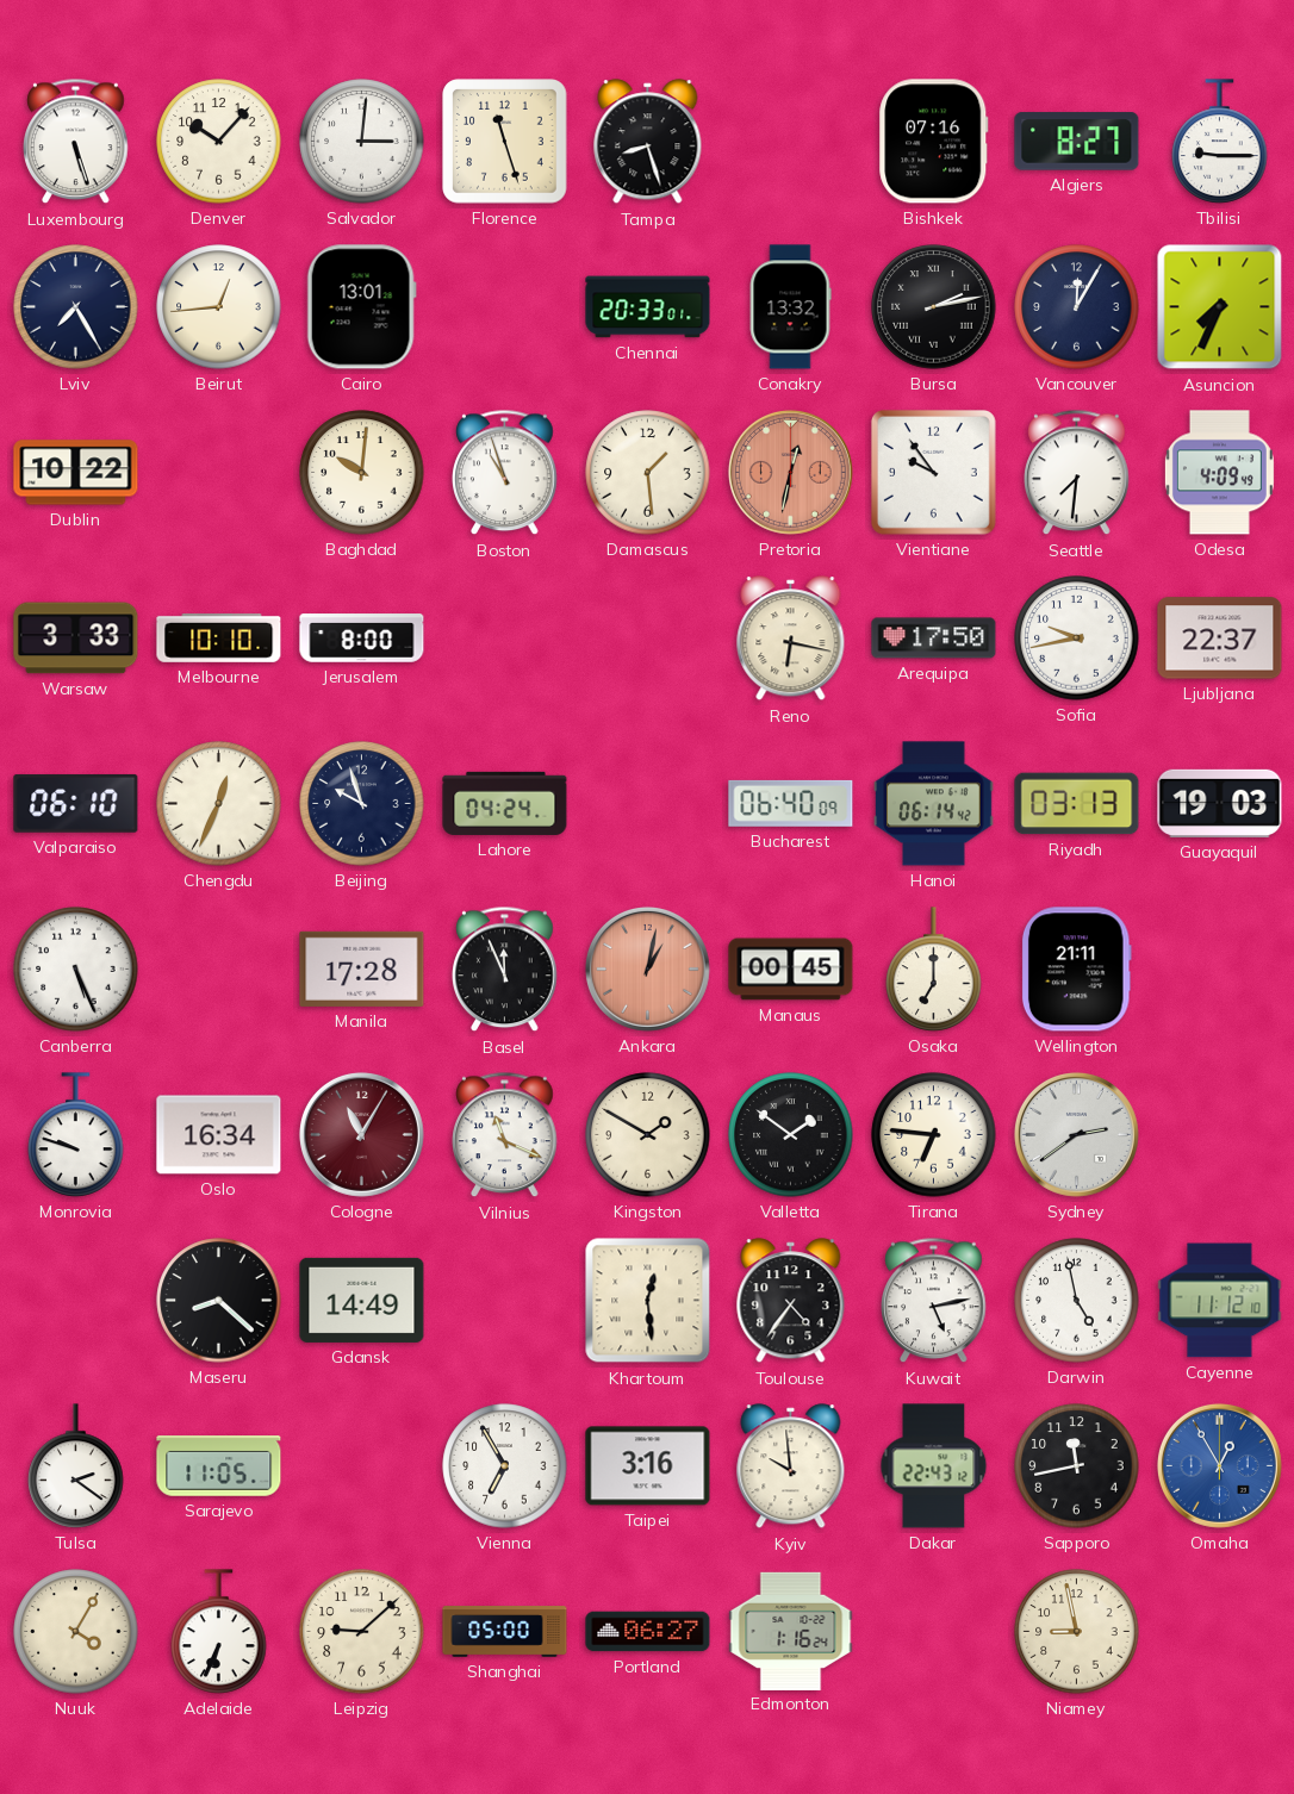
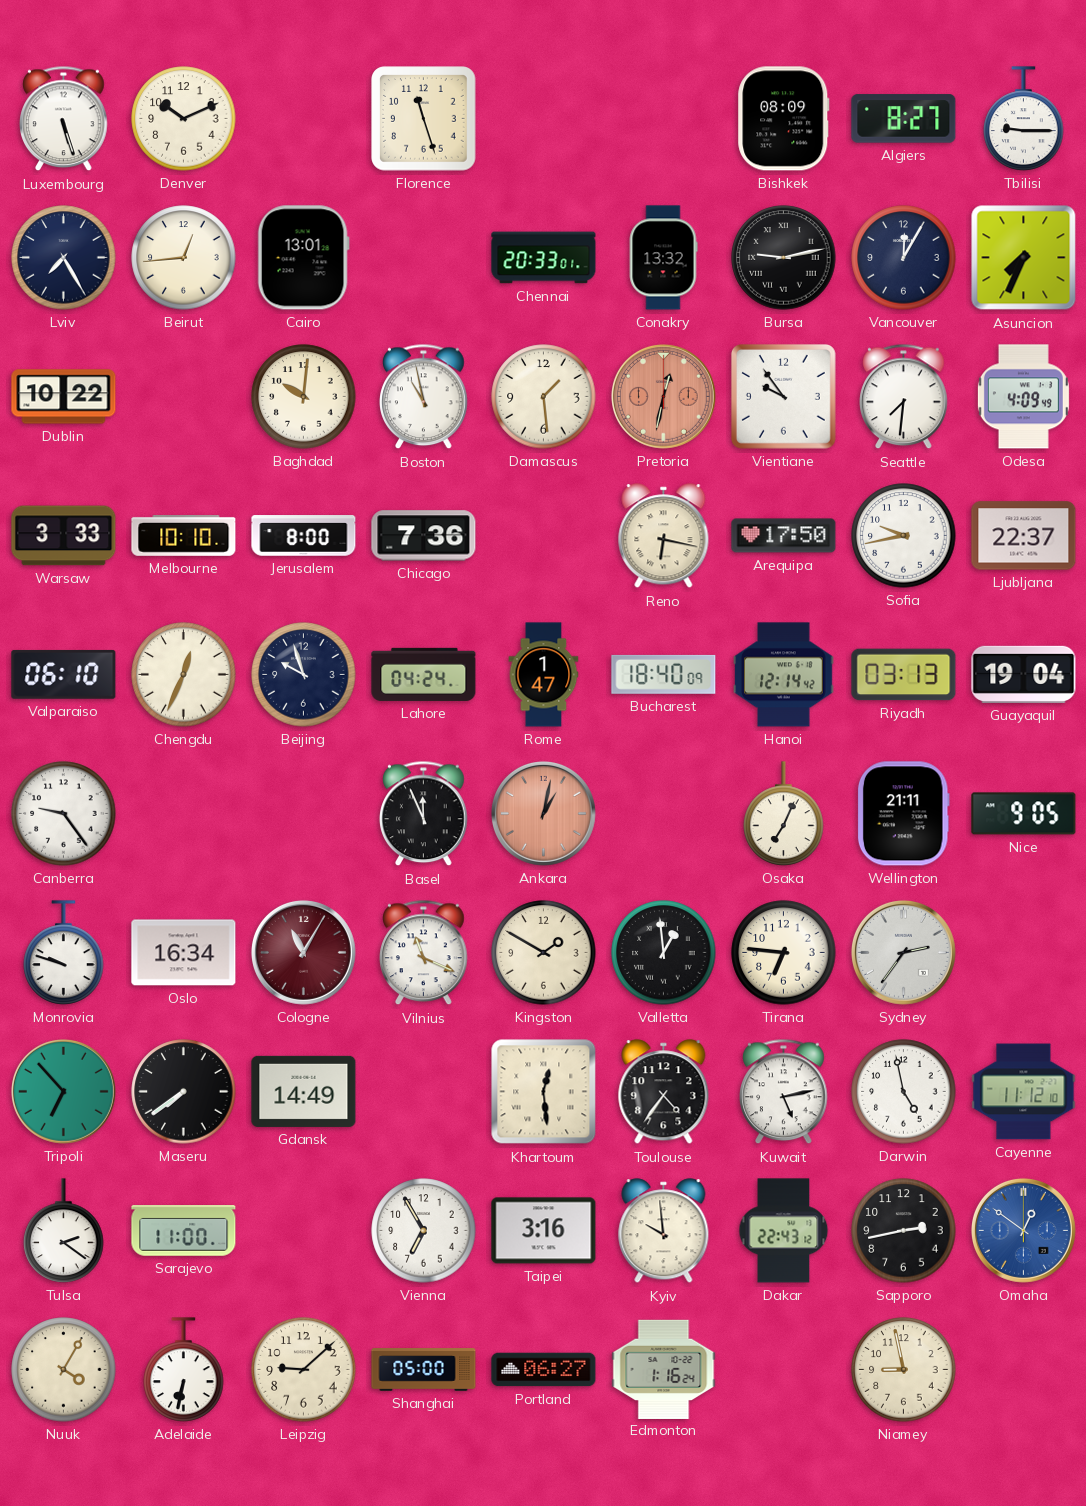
Denver: 10:07 -> 10:11 (184, 119)
Salvador: 3:01 -> none (362, 142)
Tampa: 8:27 -> none (648, 142)
Bishkek: 07:16 -> 08:09 (784, 119)
Bursa: 2:13 -> 9:13 (784, 258)
Boston: 10:57 -> 10:58 (424, 397)
Chicago: none -> 7:36 (424, 536)
Rome: none -> 1:47 (544, 675)
Bucharest: 06:40 -> 18:40 (664, 674)
Hanoi: 06:14 -> 12:14 (784, 675)
Guayaquil: 19:03 -> 19:04 (1024, 674)
Canberra: 5:26 -> 9:24 (64, 814)
Manila: 17:28 -> none (362, 968)
Manaus: 00:45 -> none (791, 970)
Osaka: 7:00 -> 7:04 (784, 814)
Nice: none -> 9:05 (1024, 814)
Valletta: 1:51 -> 12:59 (664, 953)
Sydney: 2:39 -> 2:36 (903, 952)
Tripoli: none -> 6:53 (63, 1091)
Maseru: 8:22 -> 7:39 (184, 1092)
Sarajevo: 11:05 -> 11:00 (184, 1231)
Sapporo: 11:43 -> 2:43 (904, 1231)
Omaha: 12:55 -> 12:51 (1023, 1230)
Adelaide: 6:34 -> 6:32 (184, 1370)
